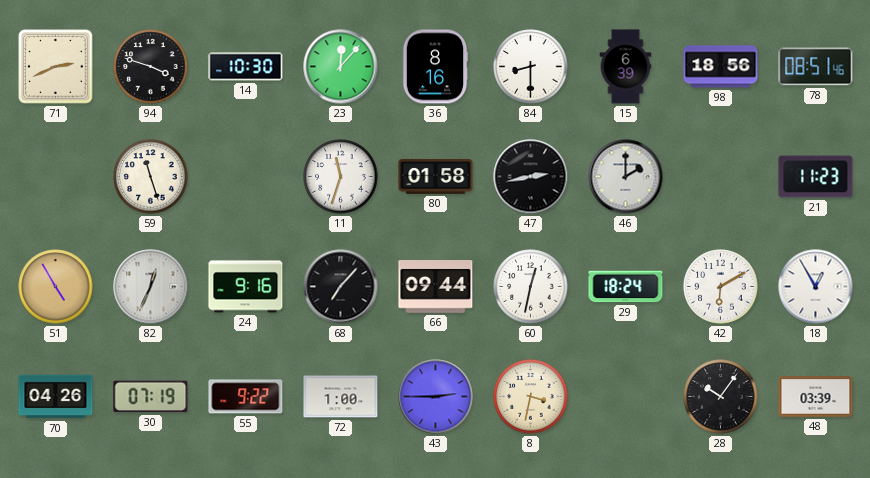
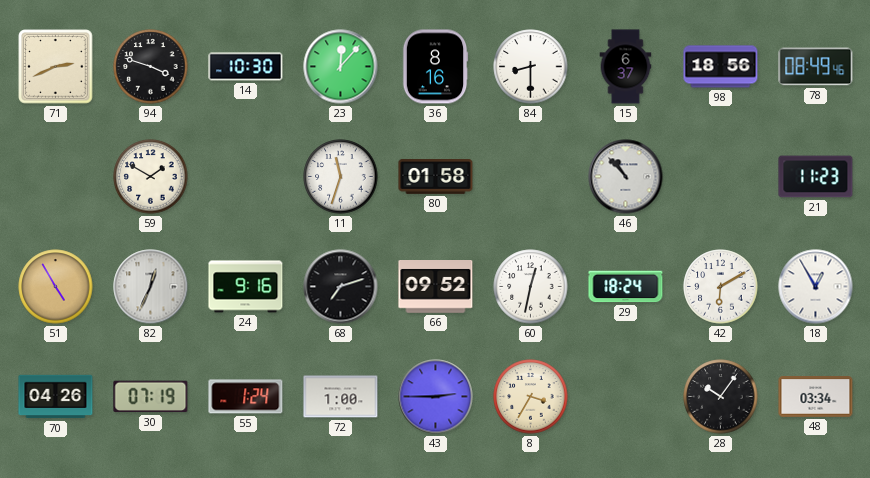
15: 6:39 -> 6:37 (626, 67)
78: 08:51 -> 08:49 (816, 67)
59: 11:27 -> 1:50 (151, 177)
47: 2:43 -> none (531, 177)
46: 2:00 -> 10:53 (626, 177)
68: 7:07 -> 7:12 (341, 287)
66: 09:44 -> 09:52 (436, 287)
55: 9:22 -> 1:24 (246, 397)
8: 3:32 -> 3:35 (531, 397)
48: 03:39 -> 03:34 (816, 397)
